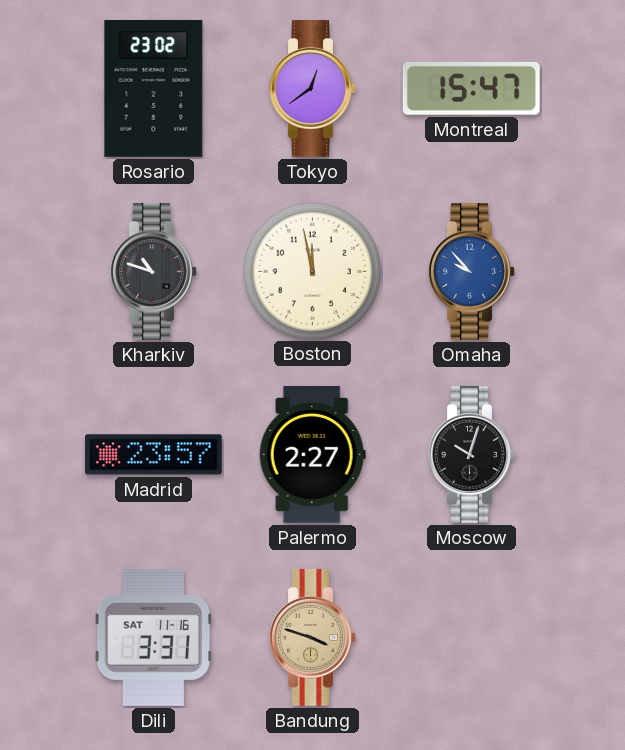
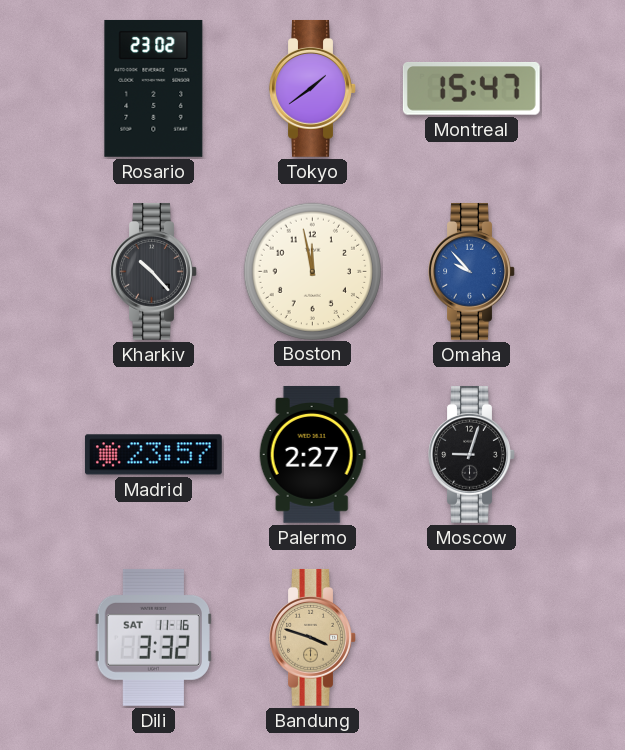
Tokyo: 12:39 -> 1:39 (313, 88)
Kharkiv: 10:48 -> 10:23 (154, 271)
Moscow: 10:03 -> 9:03 (472, 454)
Dili: 3:31 -> 3:32 (153, 637)
